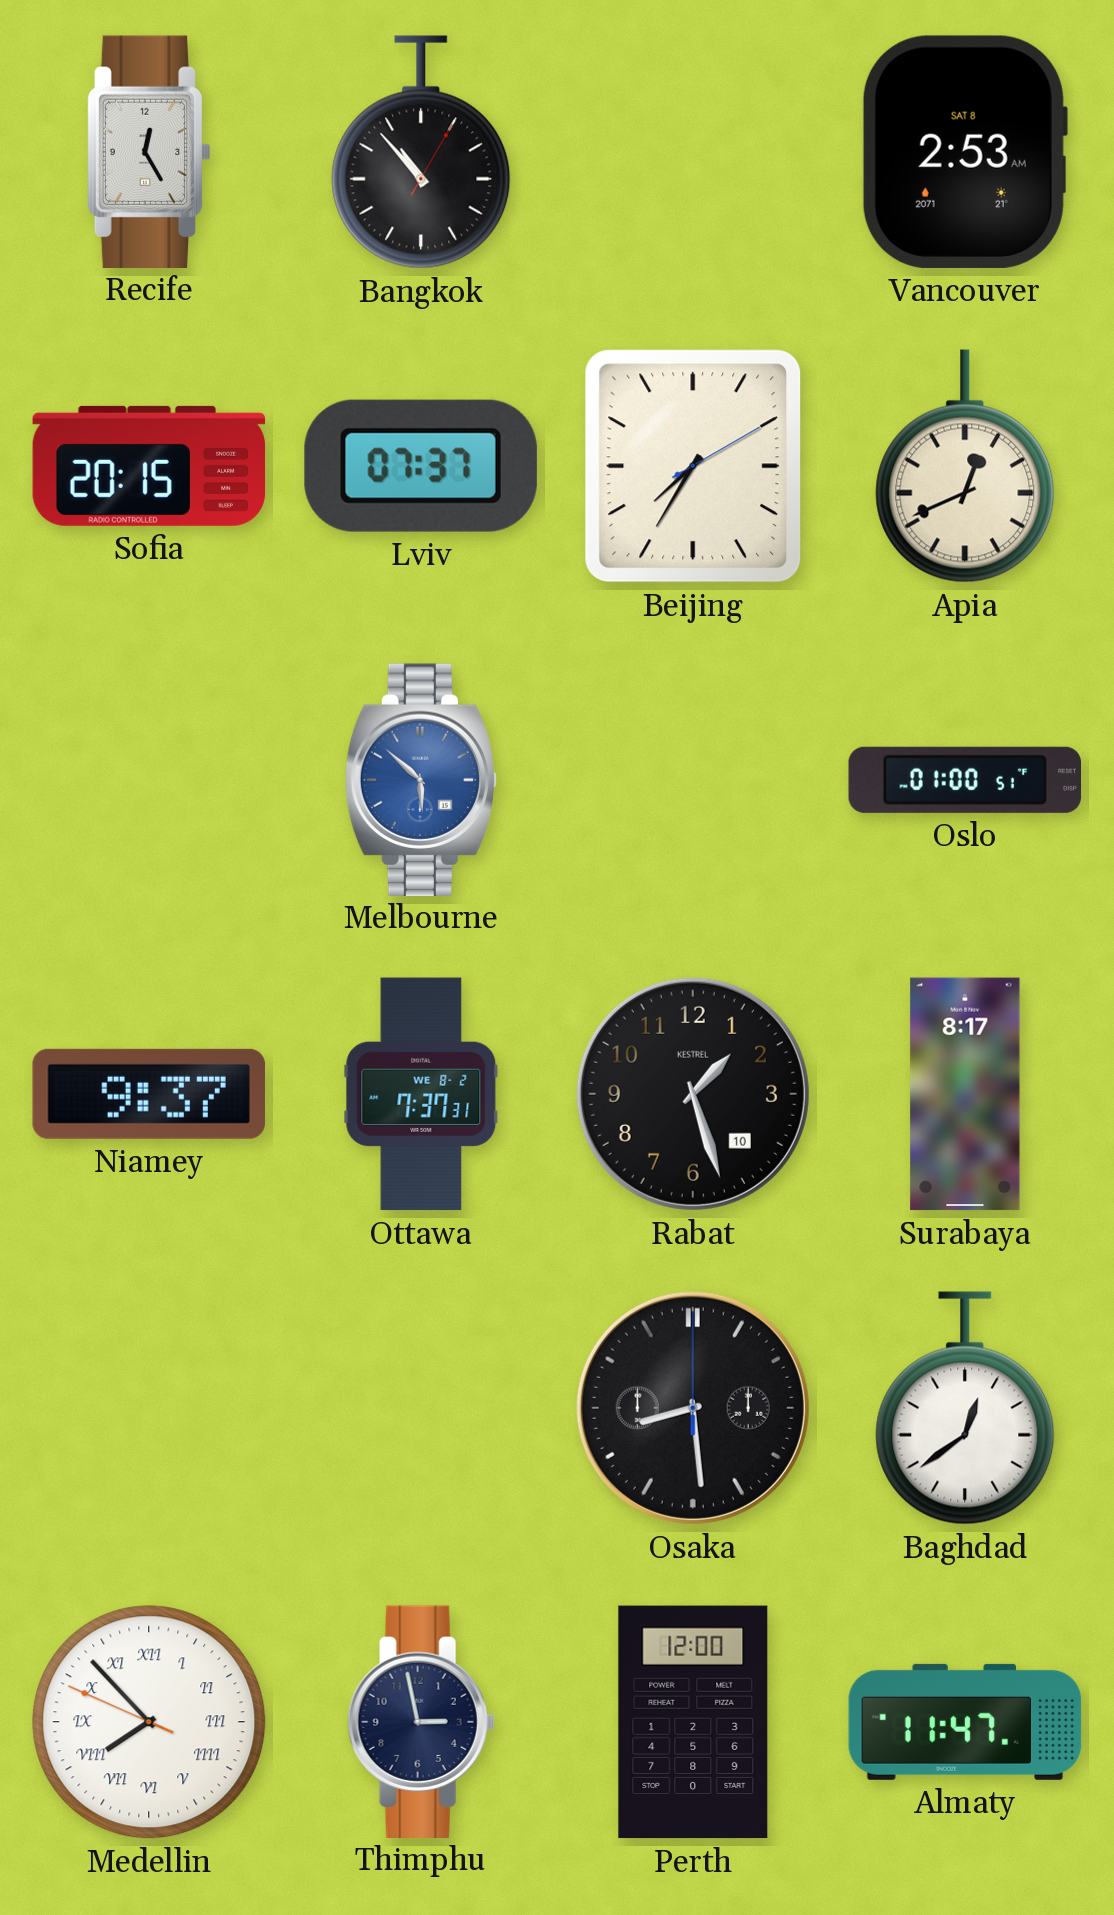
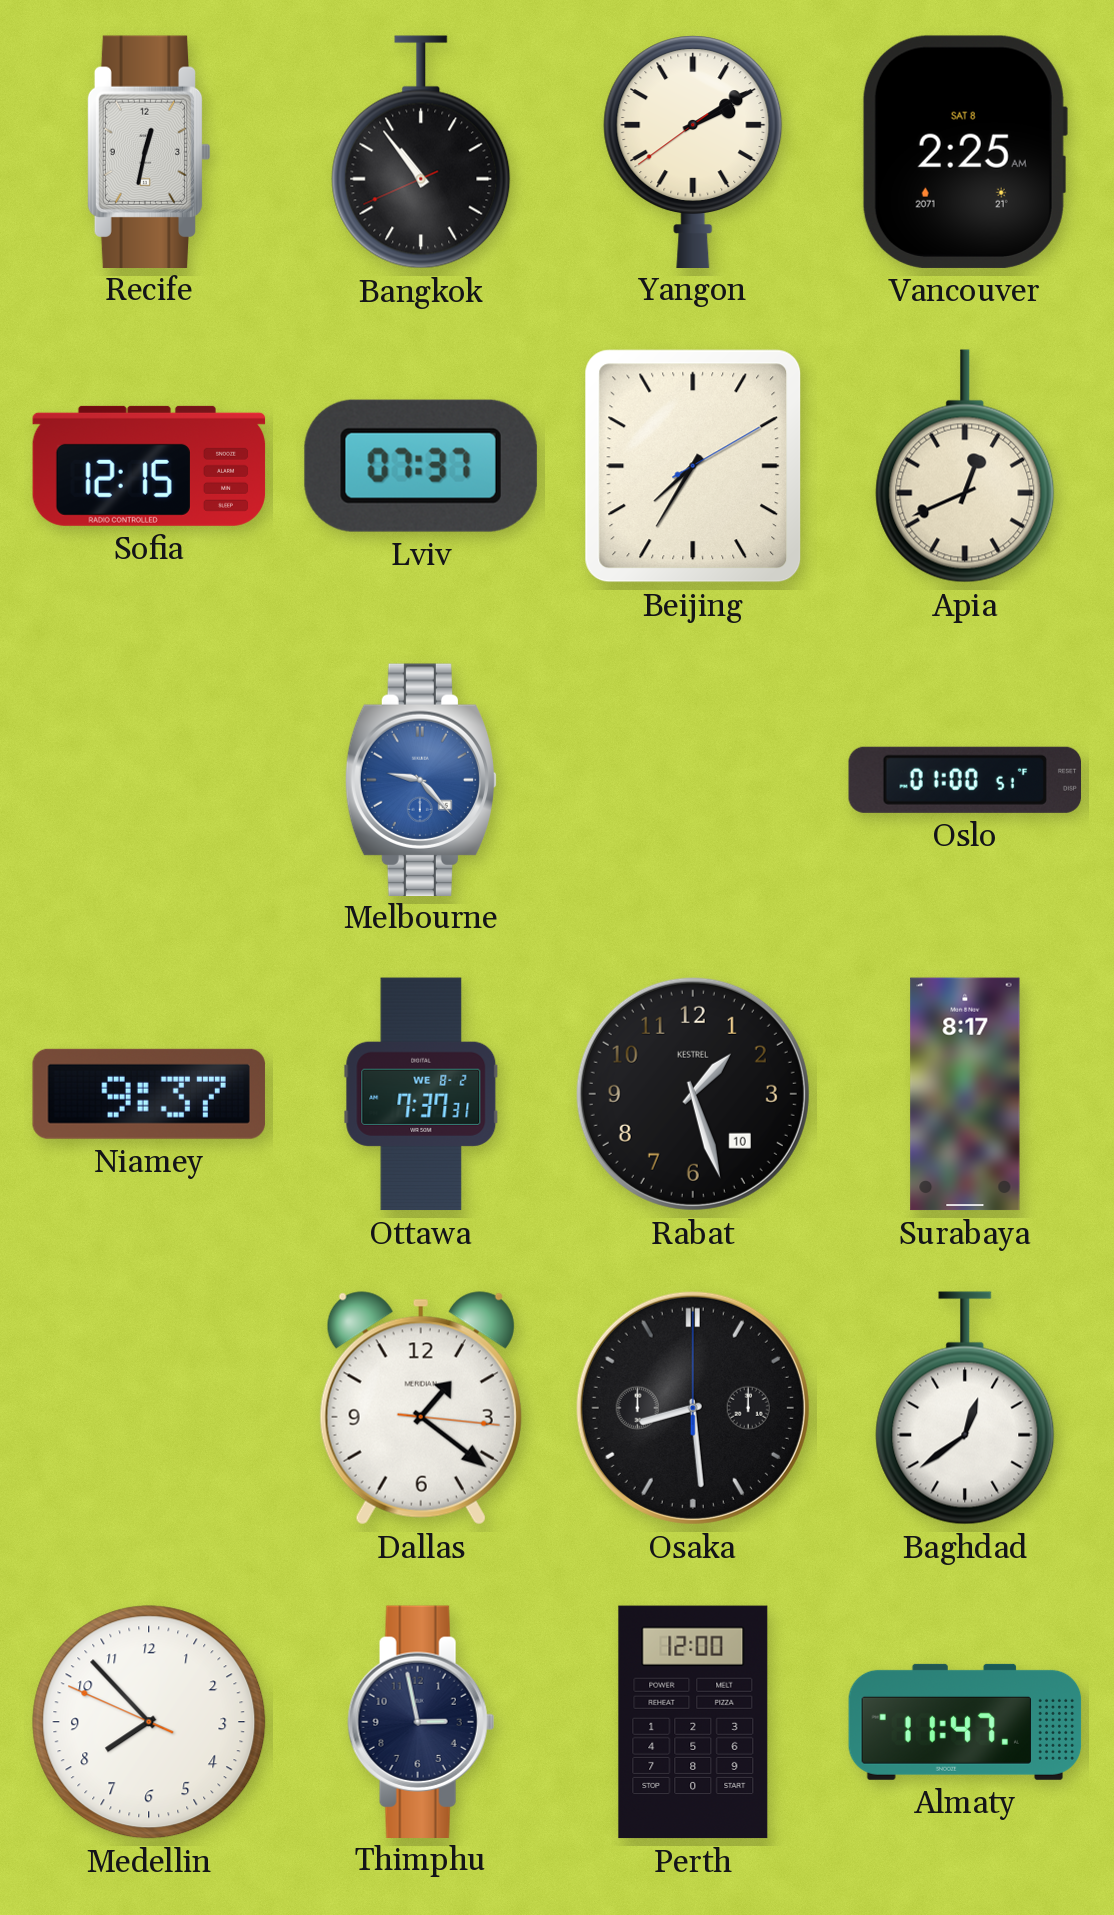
Recife: 12:25 -> 12:32 (149, 151)
Bangkok: 10:53:05 -> 10:53:41 (421, 152)
Yangon: none -> 2:09 (693, 151)
Vancouver: 2:53 -> 2:25 (965, 152)
Sofia: 20:15 -> 12:15 (149, 466)
Melbourne: 5:52 -> 9:23 (421, 779)
Dallas: none -> 1:21 (421, 1408)
Medellin numerals: Roman -> Arabic (149, 1722)
